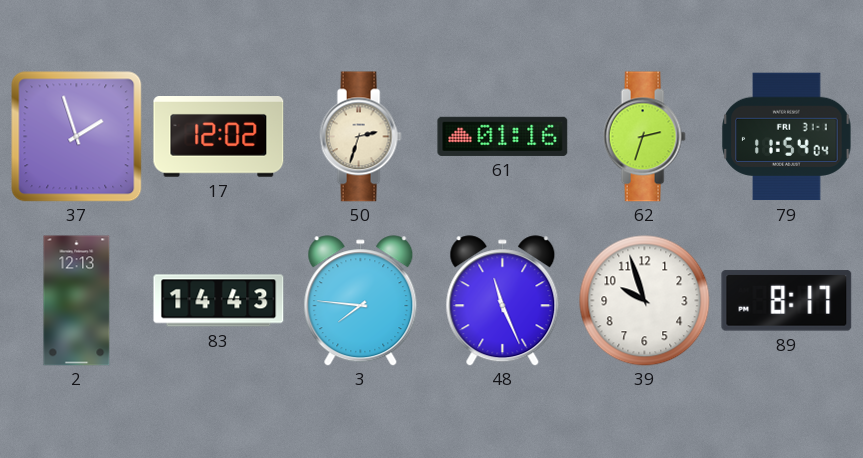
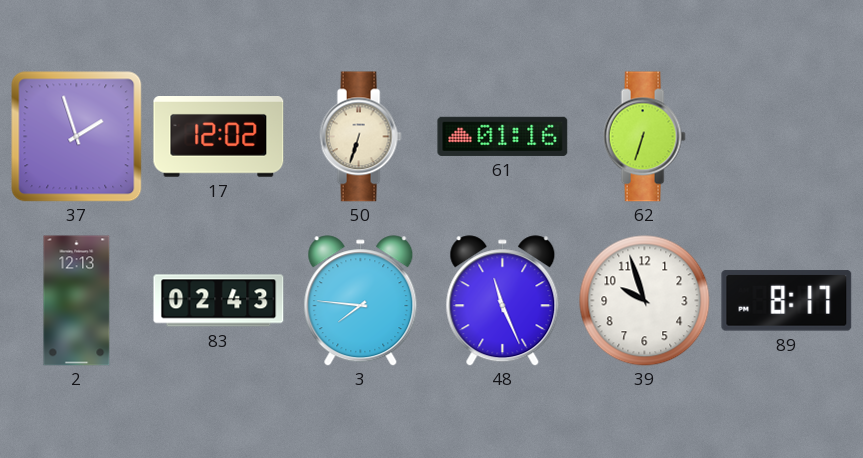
50: 2:33 -> 6:33 (360, 137)
62: 2:33 -> 6:33 (644, 137)
79: 11:54 -> none (787, 137)
83: 14:43 -> 02:43 (219, 301)
